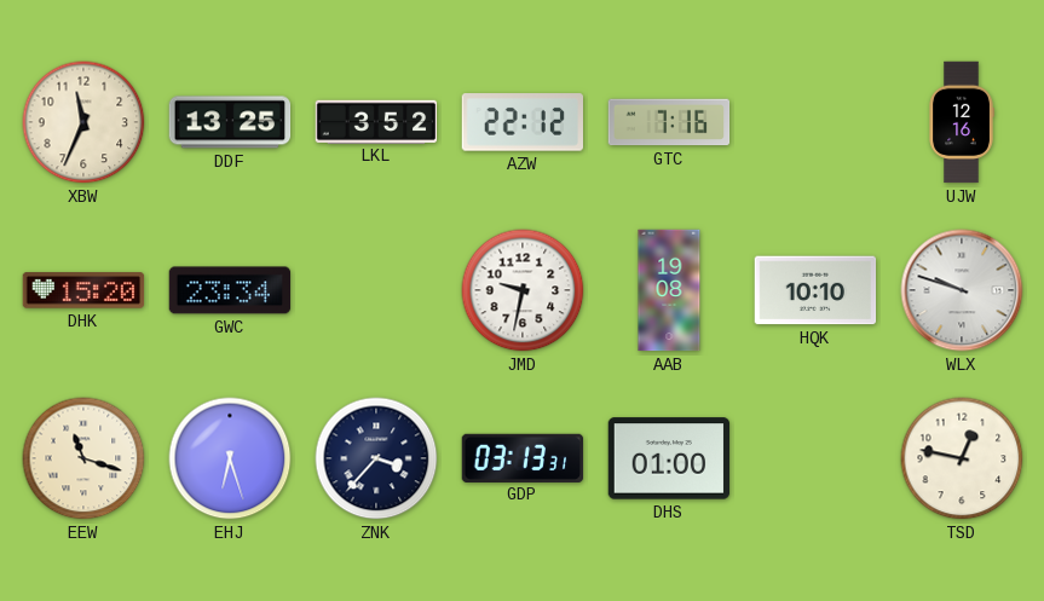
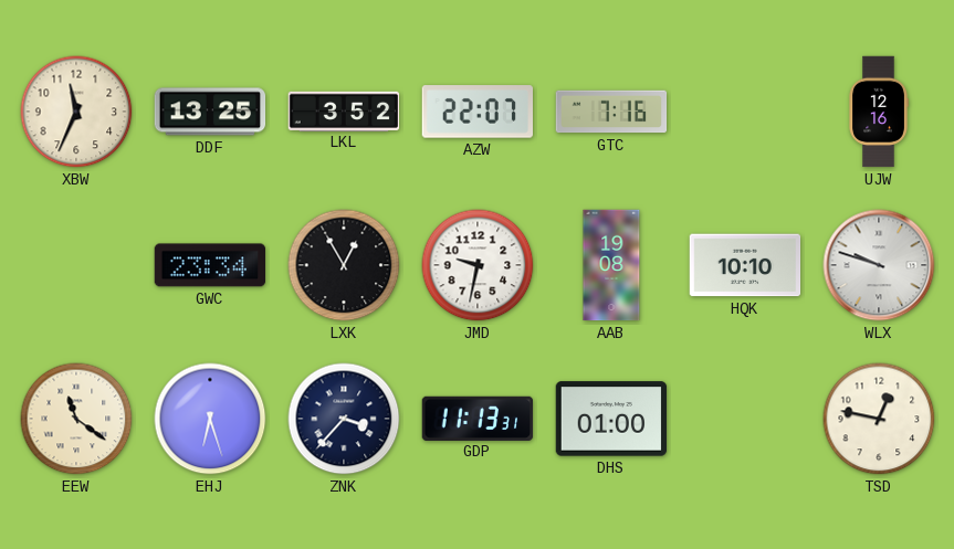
AZW: 22:12 -> 22:07 (476, 112)
DHK: 15:20 -> none (83, 290)
LXK: none -> 12:55 (344, 265)
EEW: 11:18 -> 11:21 (76, 419)
GDP: 03:13 -> 11:13 (478, 418)
